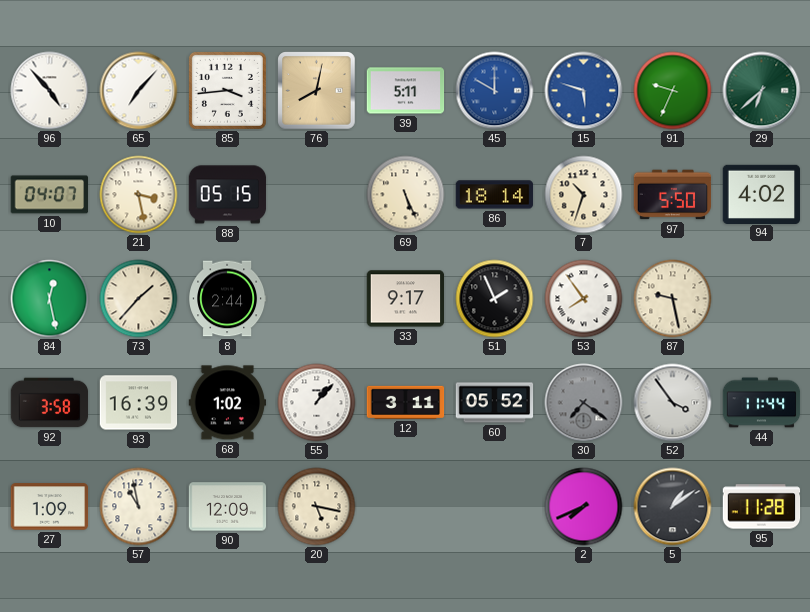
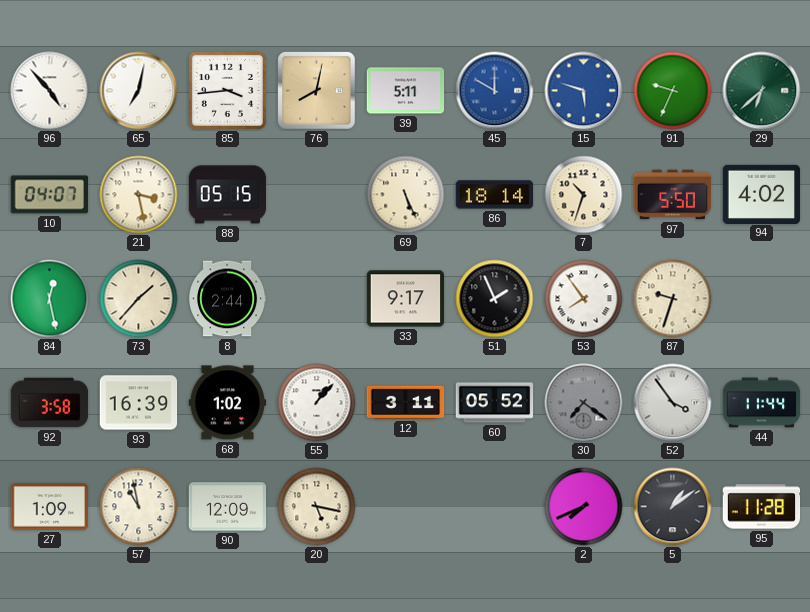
65: 7:07 -> 7:02 (139, 91)
87: 9:28 -> 9:33 (673, 299)
